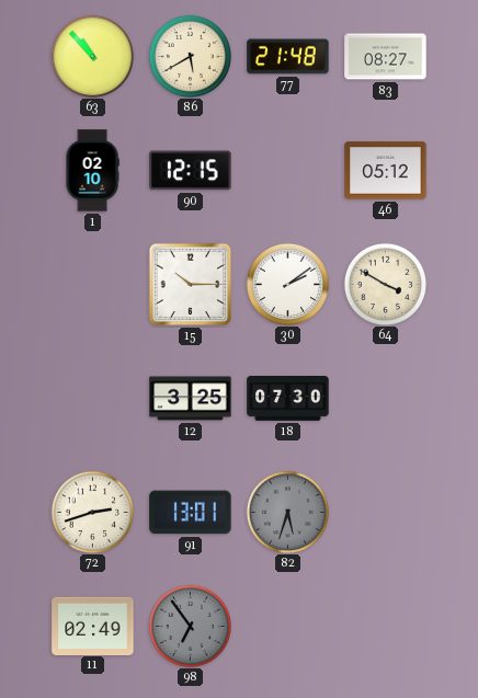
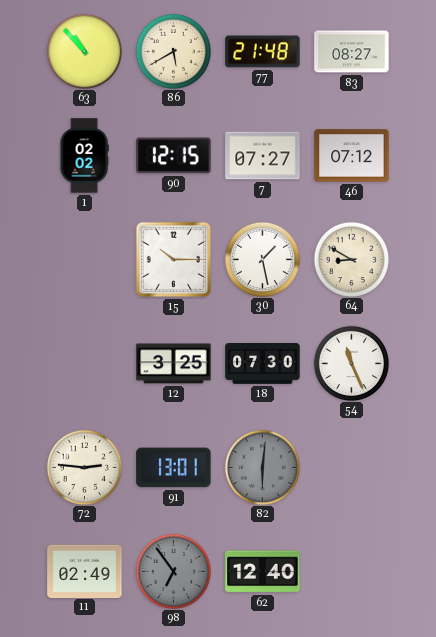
1: 02:10 -> 02:02 (84, 156)
7: none -> 07:27 (263, 156)
46: 05:12 -> 07:12 (352, 156)
30: 2:09 -> 1:28 (262, 259)
64: 3:50 -> 8:50 (351, 259)
54: none -> 11:26 (351, 363)
72: 2:42 -> 2:46 (84, 467)
82: 5:33 -> 6:01 (262, 467)
62: none -> 12:40 (263, 572)
